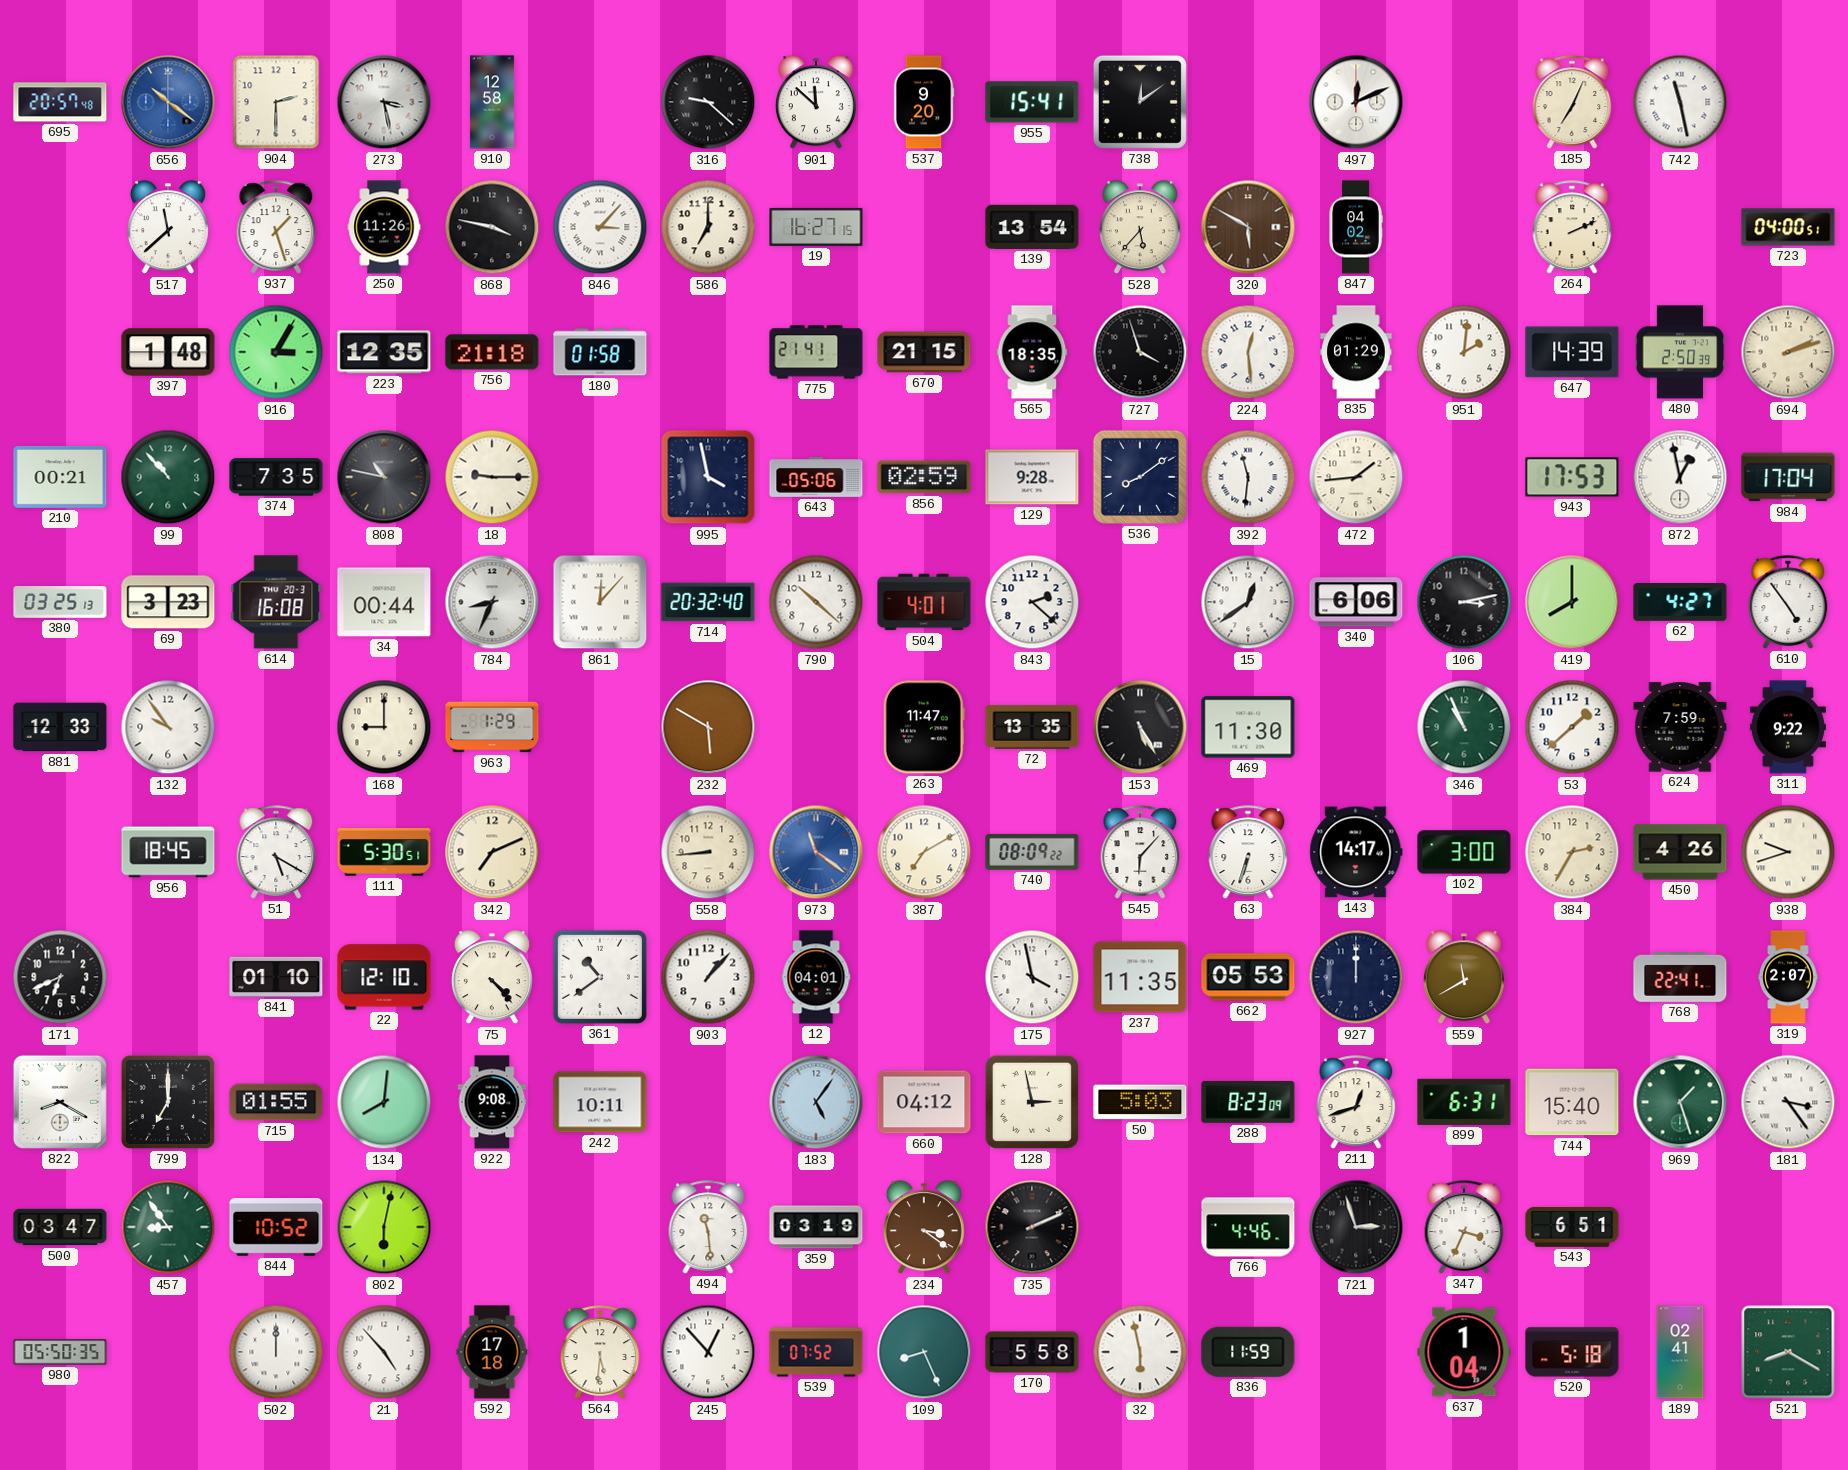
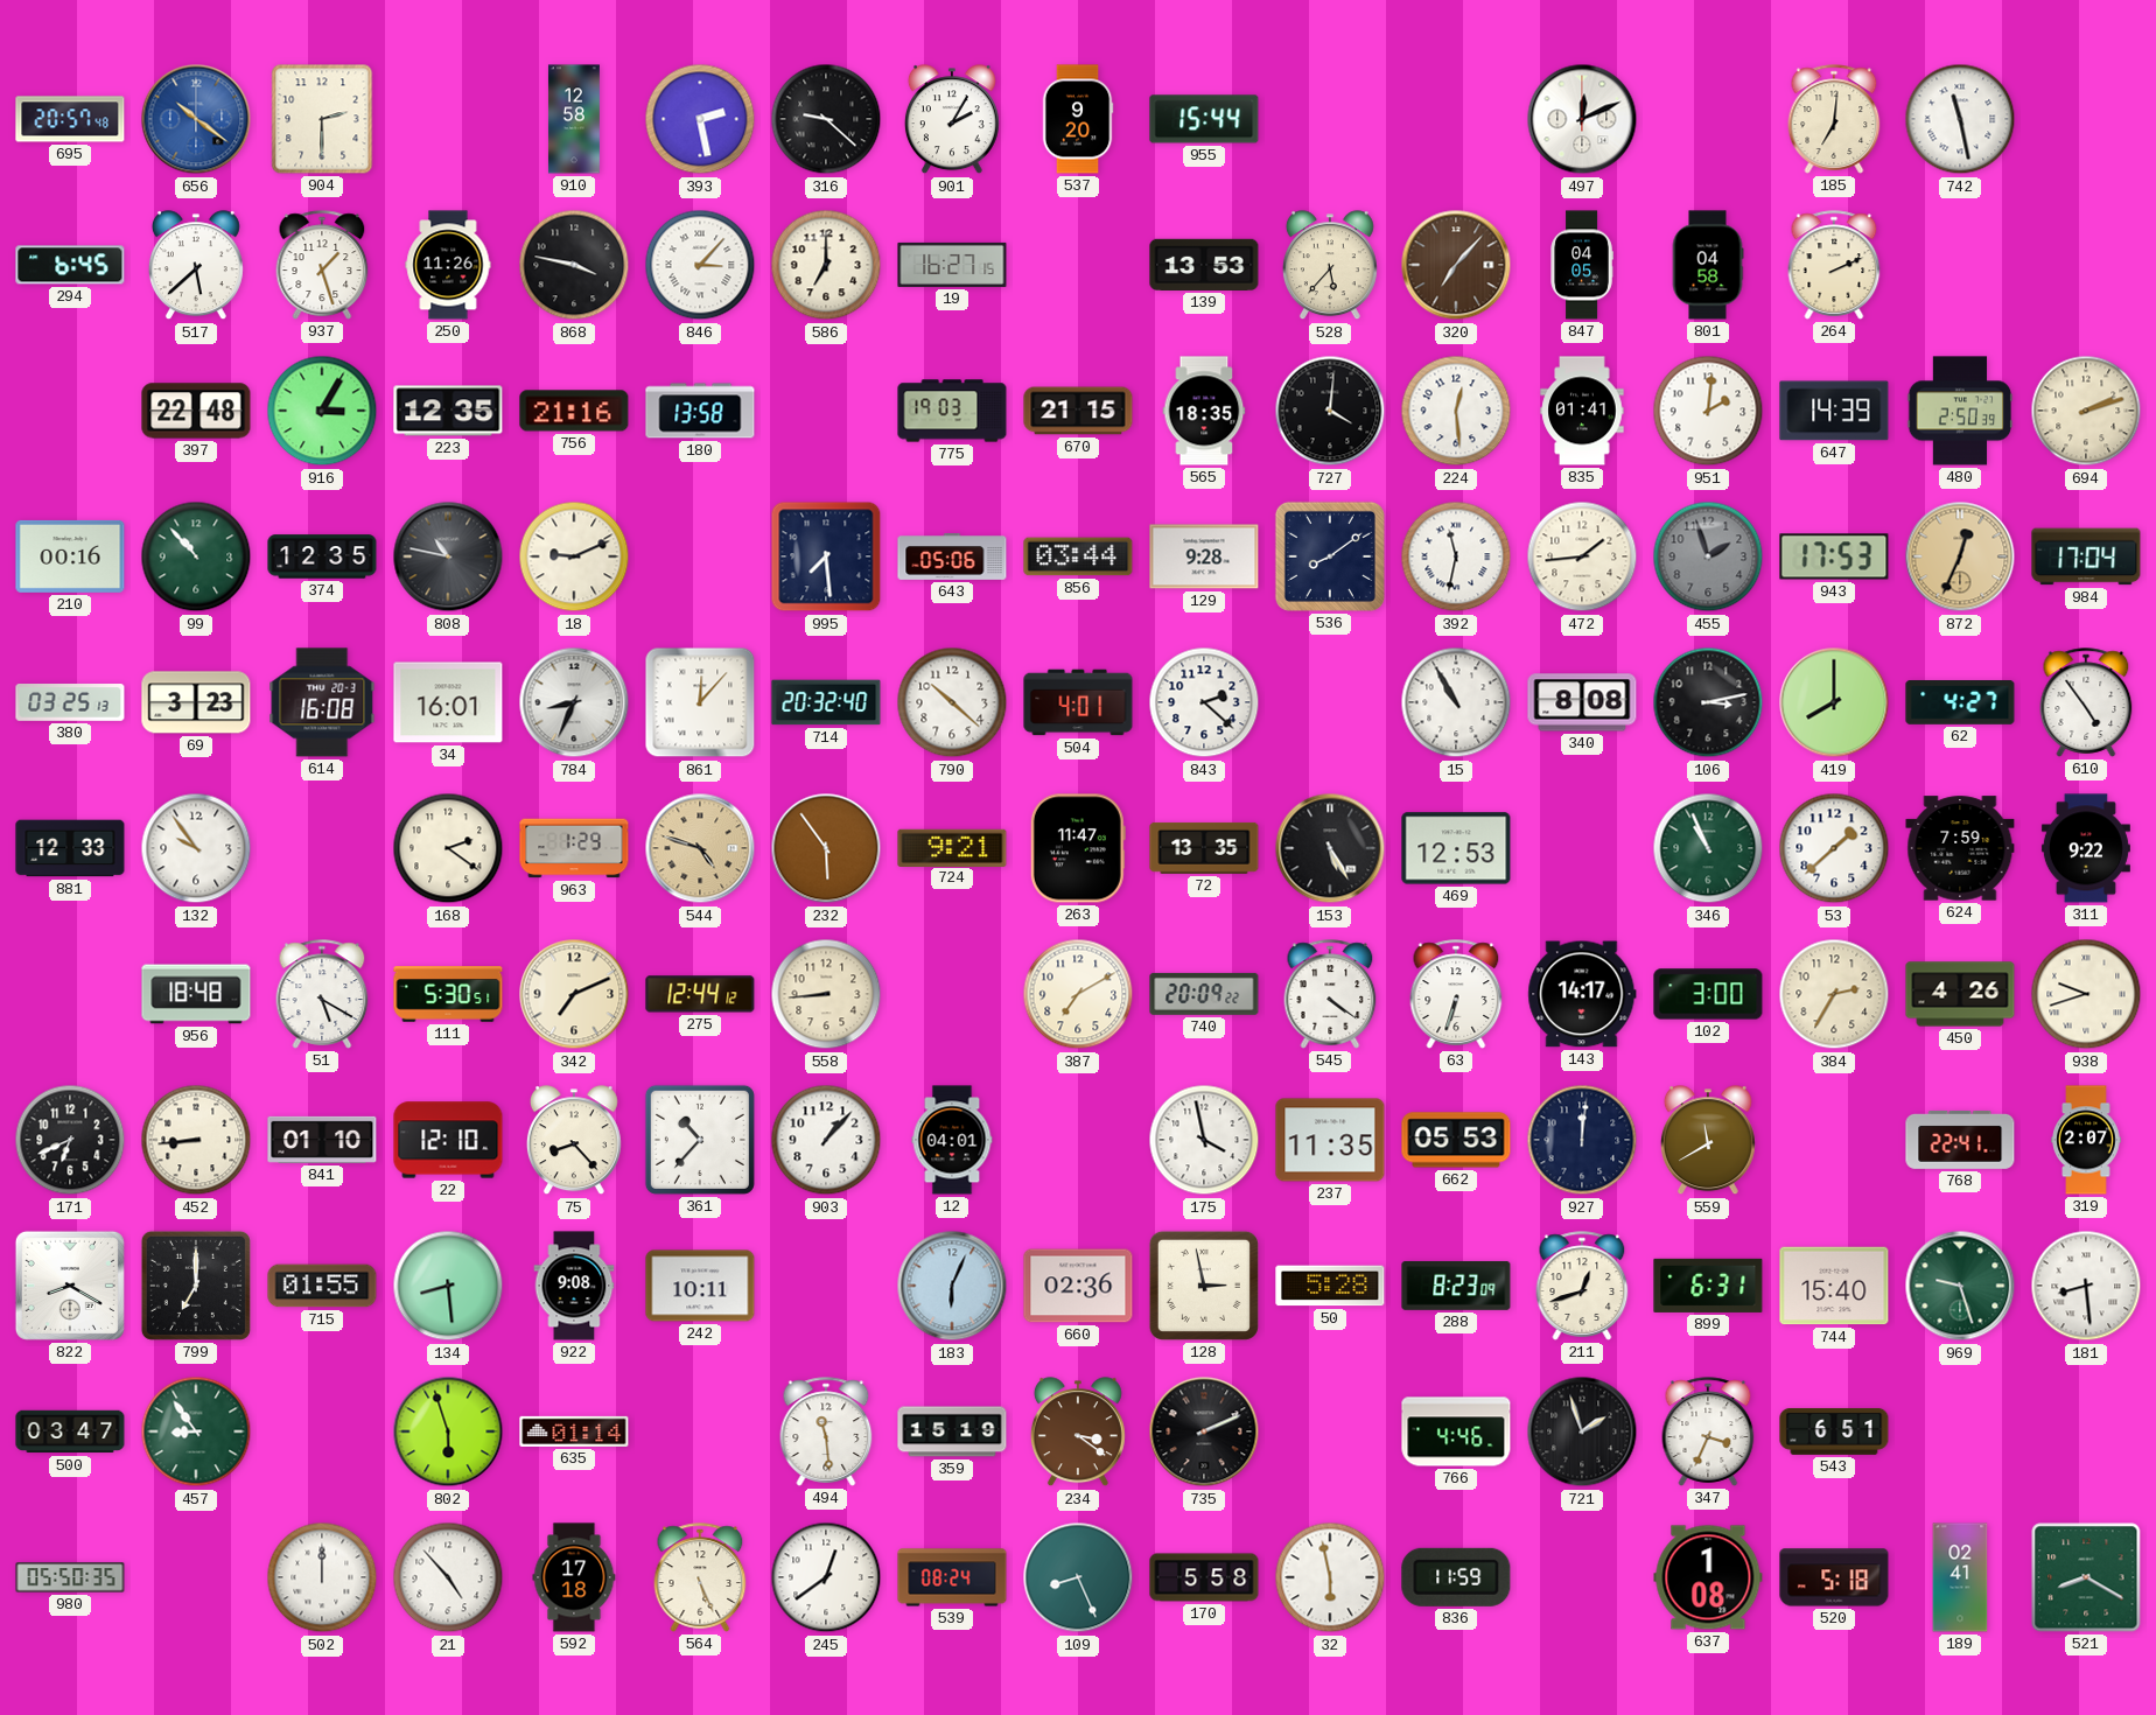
273: 3:28 -> none (384, 102)
393: none -> 2:28 (700, 119)
901: 11:52 -> 2:05 (952, 120)
955: 15:41 -> 15:44 (1204, 119)
738: 12:09 -> none (1140, 102)
185: 7:04 -> 7:01 (1834, 119)
294: none -> 6:45 (70, 265)
517: 11:38 -> 5:38 (196, 266)
139: 13:54 -> 13:53 (1204, 265)
320: 5:50 -> 7:07 (1456, 265)
847: 04:02 -> 04:05 (1582, 265)
801: none -> 04:58 (1708, 265)
723: 04:00 -> none (1788, 227)
397: 1:48 -> 22:48 (196, 411)
756: 21:18 -> 21:16 (574, 411)
180: 01:58 -> 13:58 (700, 411)
775: 21:41 -> 19:03 (952, 411)
727: 3:57 -> 4:01 (1330, 411)
835: 01:29 -> 01:41 (1582, 411)
210: 00:21 -> 00:16 (70, 556)
374: 7:35 -> 12:35 (322, 556)
18: 9:15 -> 9:11 (574, 556)
995: 3:58 -> 7:29 (826, 556)
856: 02:59 -> 03:44 (1078, 556)
392: 11:31 -> 11:32 (1456, 556)
455: none -> 1:57 (1708, 556)
872: 12:58 -> 12:34 (1960, 556)
872 dial: white -> champagne (1960, 556)
34: 00:44 -> 16:01 (448, 702)
15: 12:39 -> 10:55 (1456, 702)
340: 6:06 -> 8:08 (1582, 702)
168: 9:00 -> 2:21 (448, 848)
544: none -> 4:48 (700, 848)
232: 5:50 -> 5:54 (826, 848)
724: none -> 9:21 (952, 847)
469: 11:30 -> 12:53 (1456, 848)
956: 18:45 -> 18:48 (196, 994)
275: none -> 12:44 (700, 994)
973: 11:21 -> none (816, 852)
740: 08:09 -> 20:09 (1204, 994)
545: 6:07 -> 4:21 (1330, 994)
452: none -> 8:44 (196, 1140)
75: 4:23 -> 8:23 (574, 1141)
361: 10:39 -> 10:37 (700, 1140)
927: 12:00 -> 12:01 (1582, 1140)
134: 8:01 -> 8:29 (448, 1286)
183: 5:06 -> 6:04 (952, 1286)
660: 04:12 -> 02:36 (1078, 1286)
50: 5:03 -> 5:28 (1330, 1286)
969: 1:27 -> 9:27 (1960, 1286)
181: 3:24 -> 8:29 (2086, 1286)
844: 10:52 -> none (276, 1228)
802: 6:02 -> 5:57 (448, 1431)
635: none -> 01:14 (574, 1431)
359: 03:19 -> 15:19 (952, 1431)
721: 2:57 -> 1:57 (1582, 1431)
564: 5:31 -> 5:26 (700, 1577)
245: 12:53 -> 12:39 (826, 1577)
539: 07:52 -> 08:24 (952, 1577)
637: 1:04 -> 1:08 (1708, 1577)
